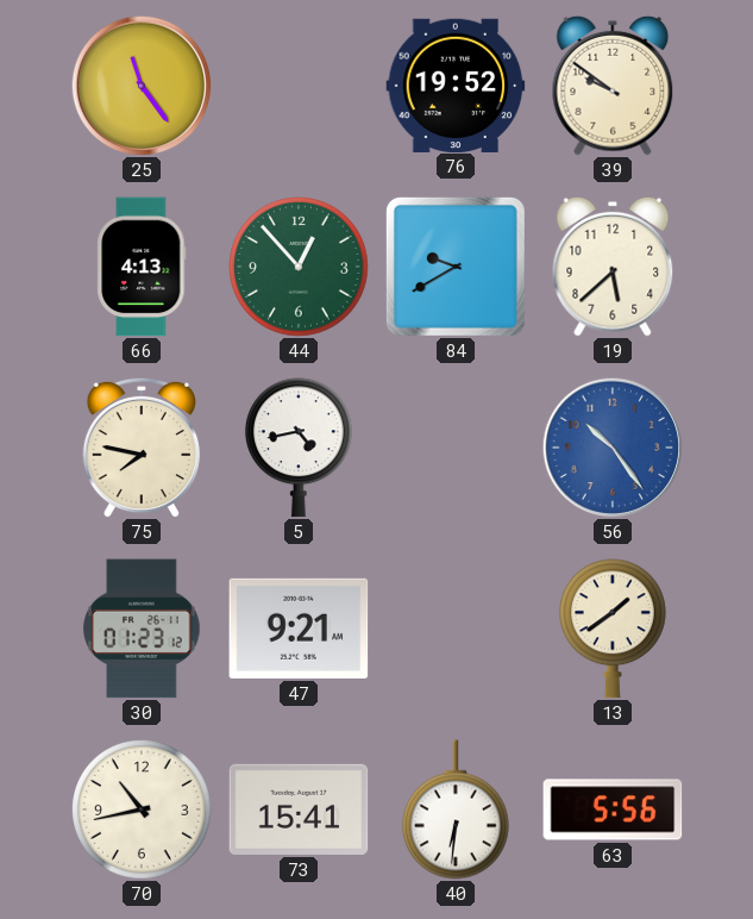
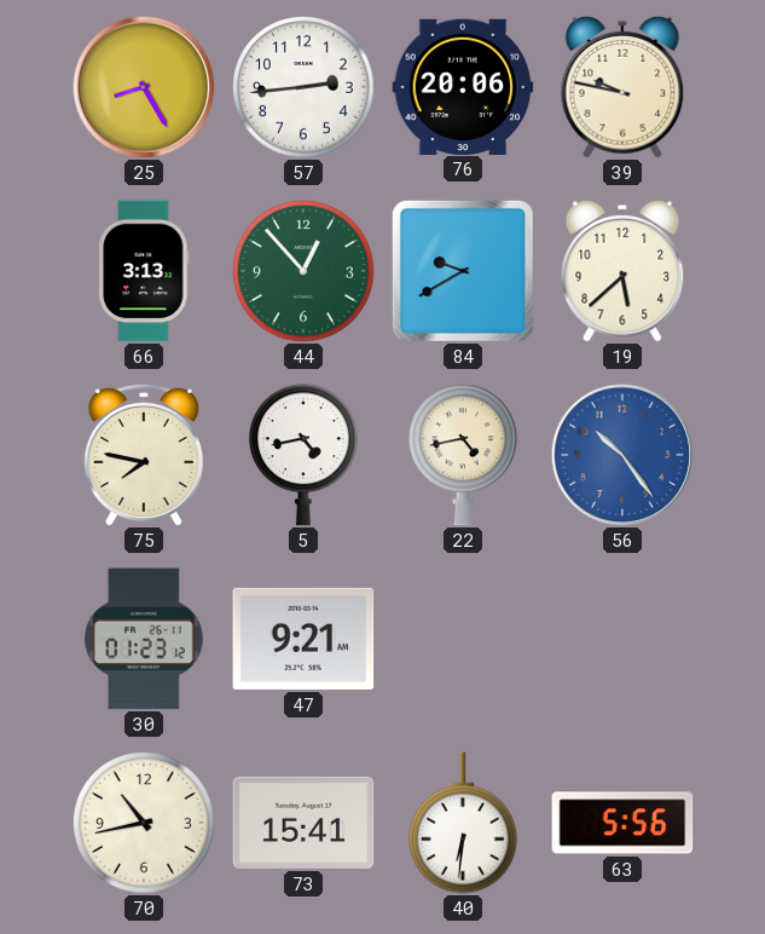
25: 11:24 -> 8:25 (144, 87)
57: none -> 2:44 (305, 88)
76: 19:52 -> 20:06 (463, 86)
39: 9:51 -> 9:47 (622, 87)
66: 4:13 -> 3:13 (144, 271)
22: none -> 4:43 (463, 455)
13: 1:39 -> none (613, 629)
